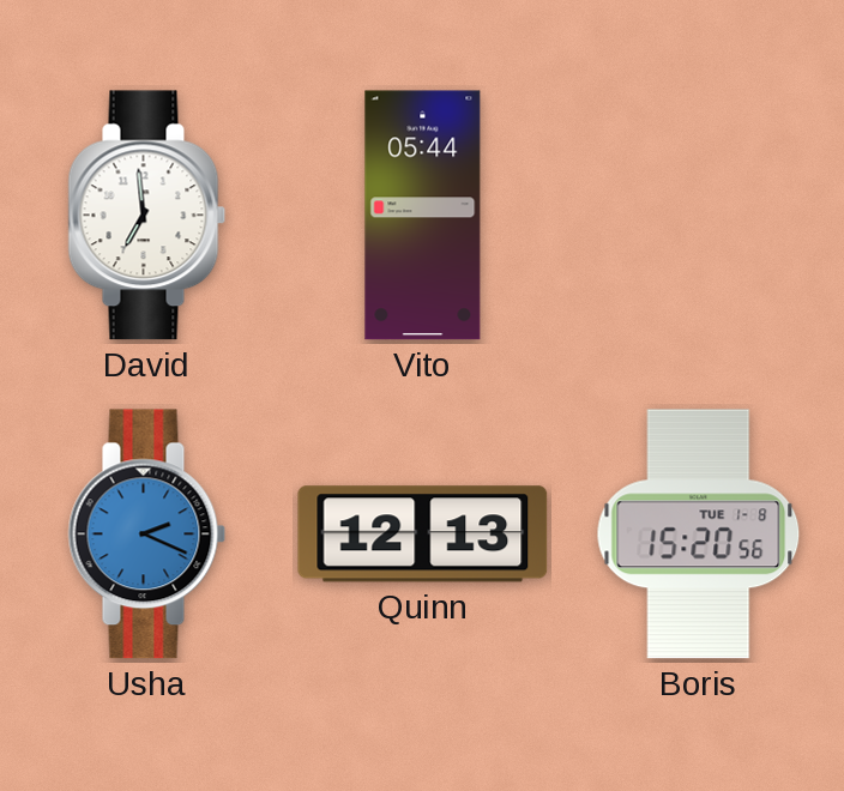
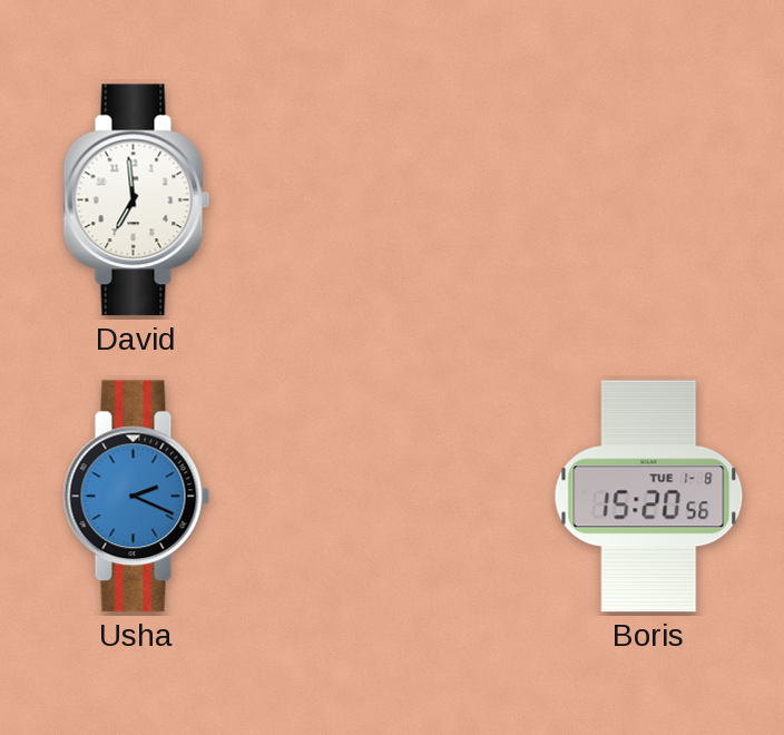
Vito: 05:44 -> none (423, 216)
Quinn: 12:13 -> none (423, 535)
